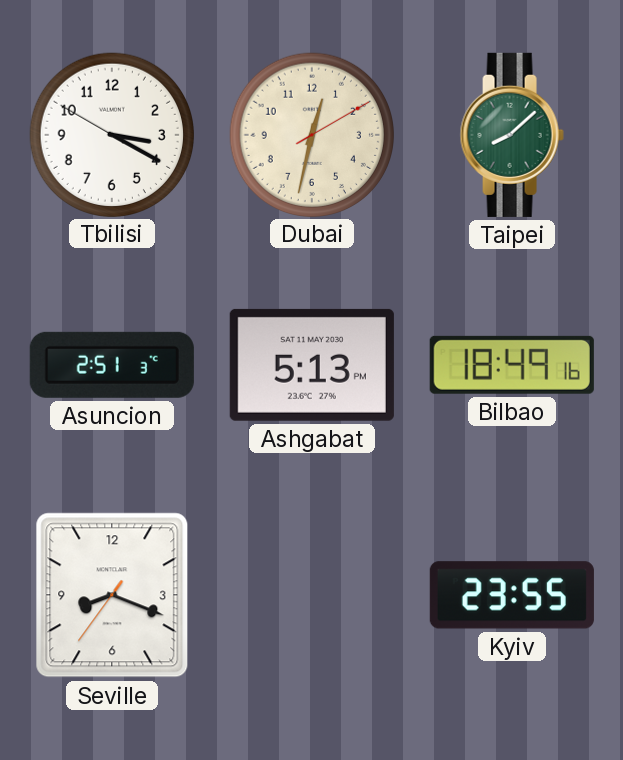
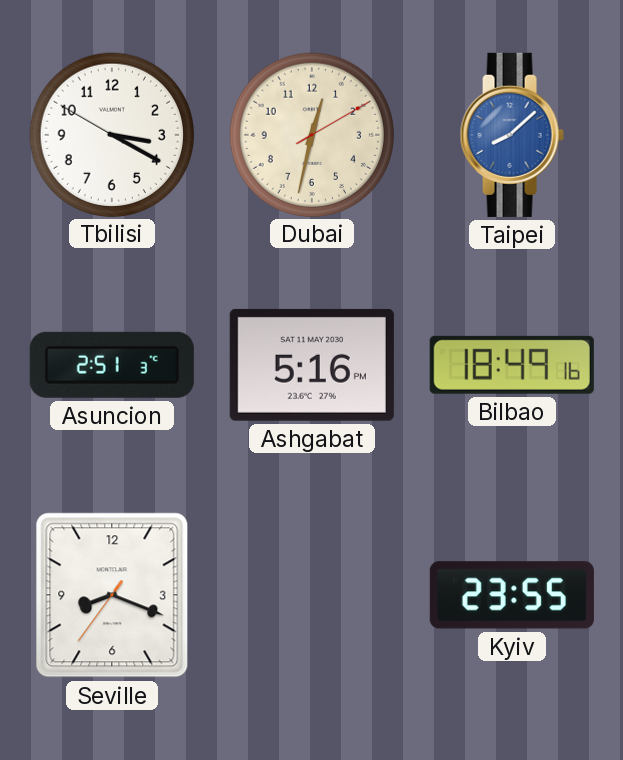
Taipei dial: green -> blue (512, 135)
Ashgabat: 5:13 -> 5:16 (312, 365)
